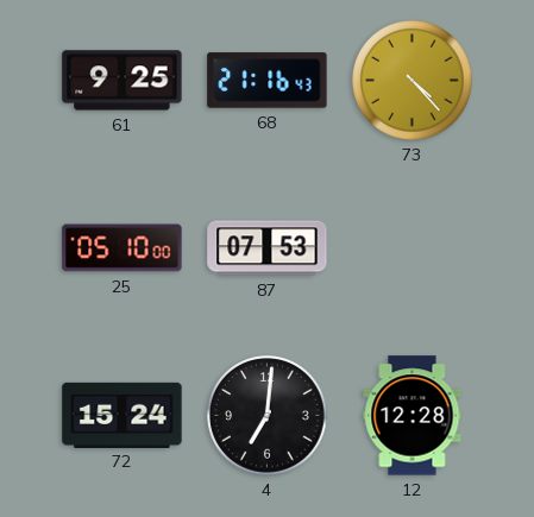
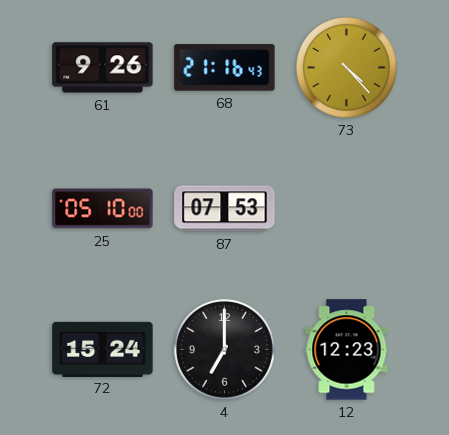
61: 9:25 -> 9:26 (103, 68)
4: 7:01 -> 7:00 (225, 350)
12: 12:28 -> 12:23 (347, 350)
